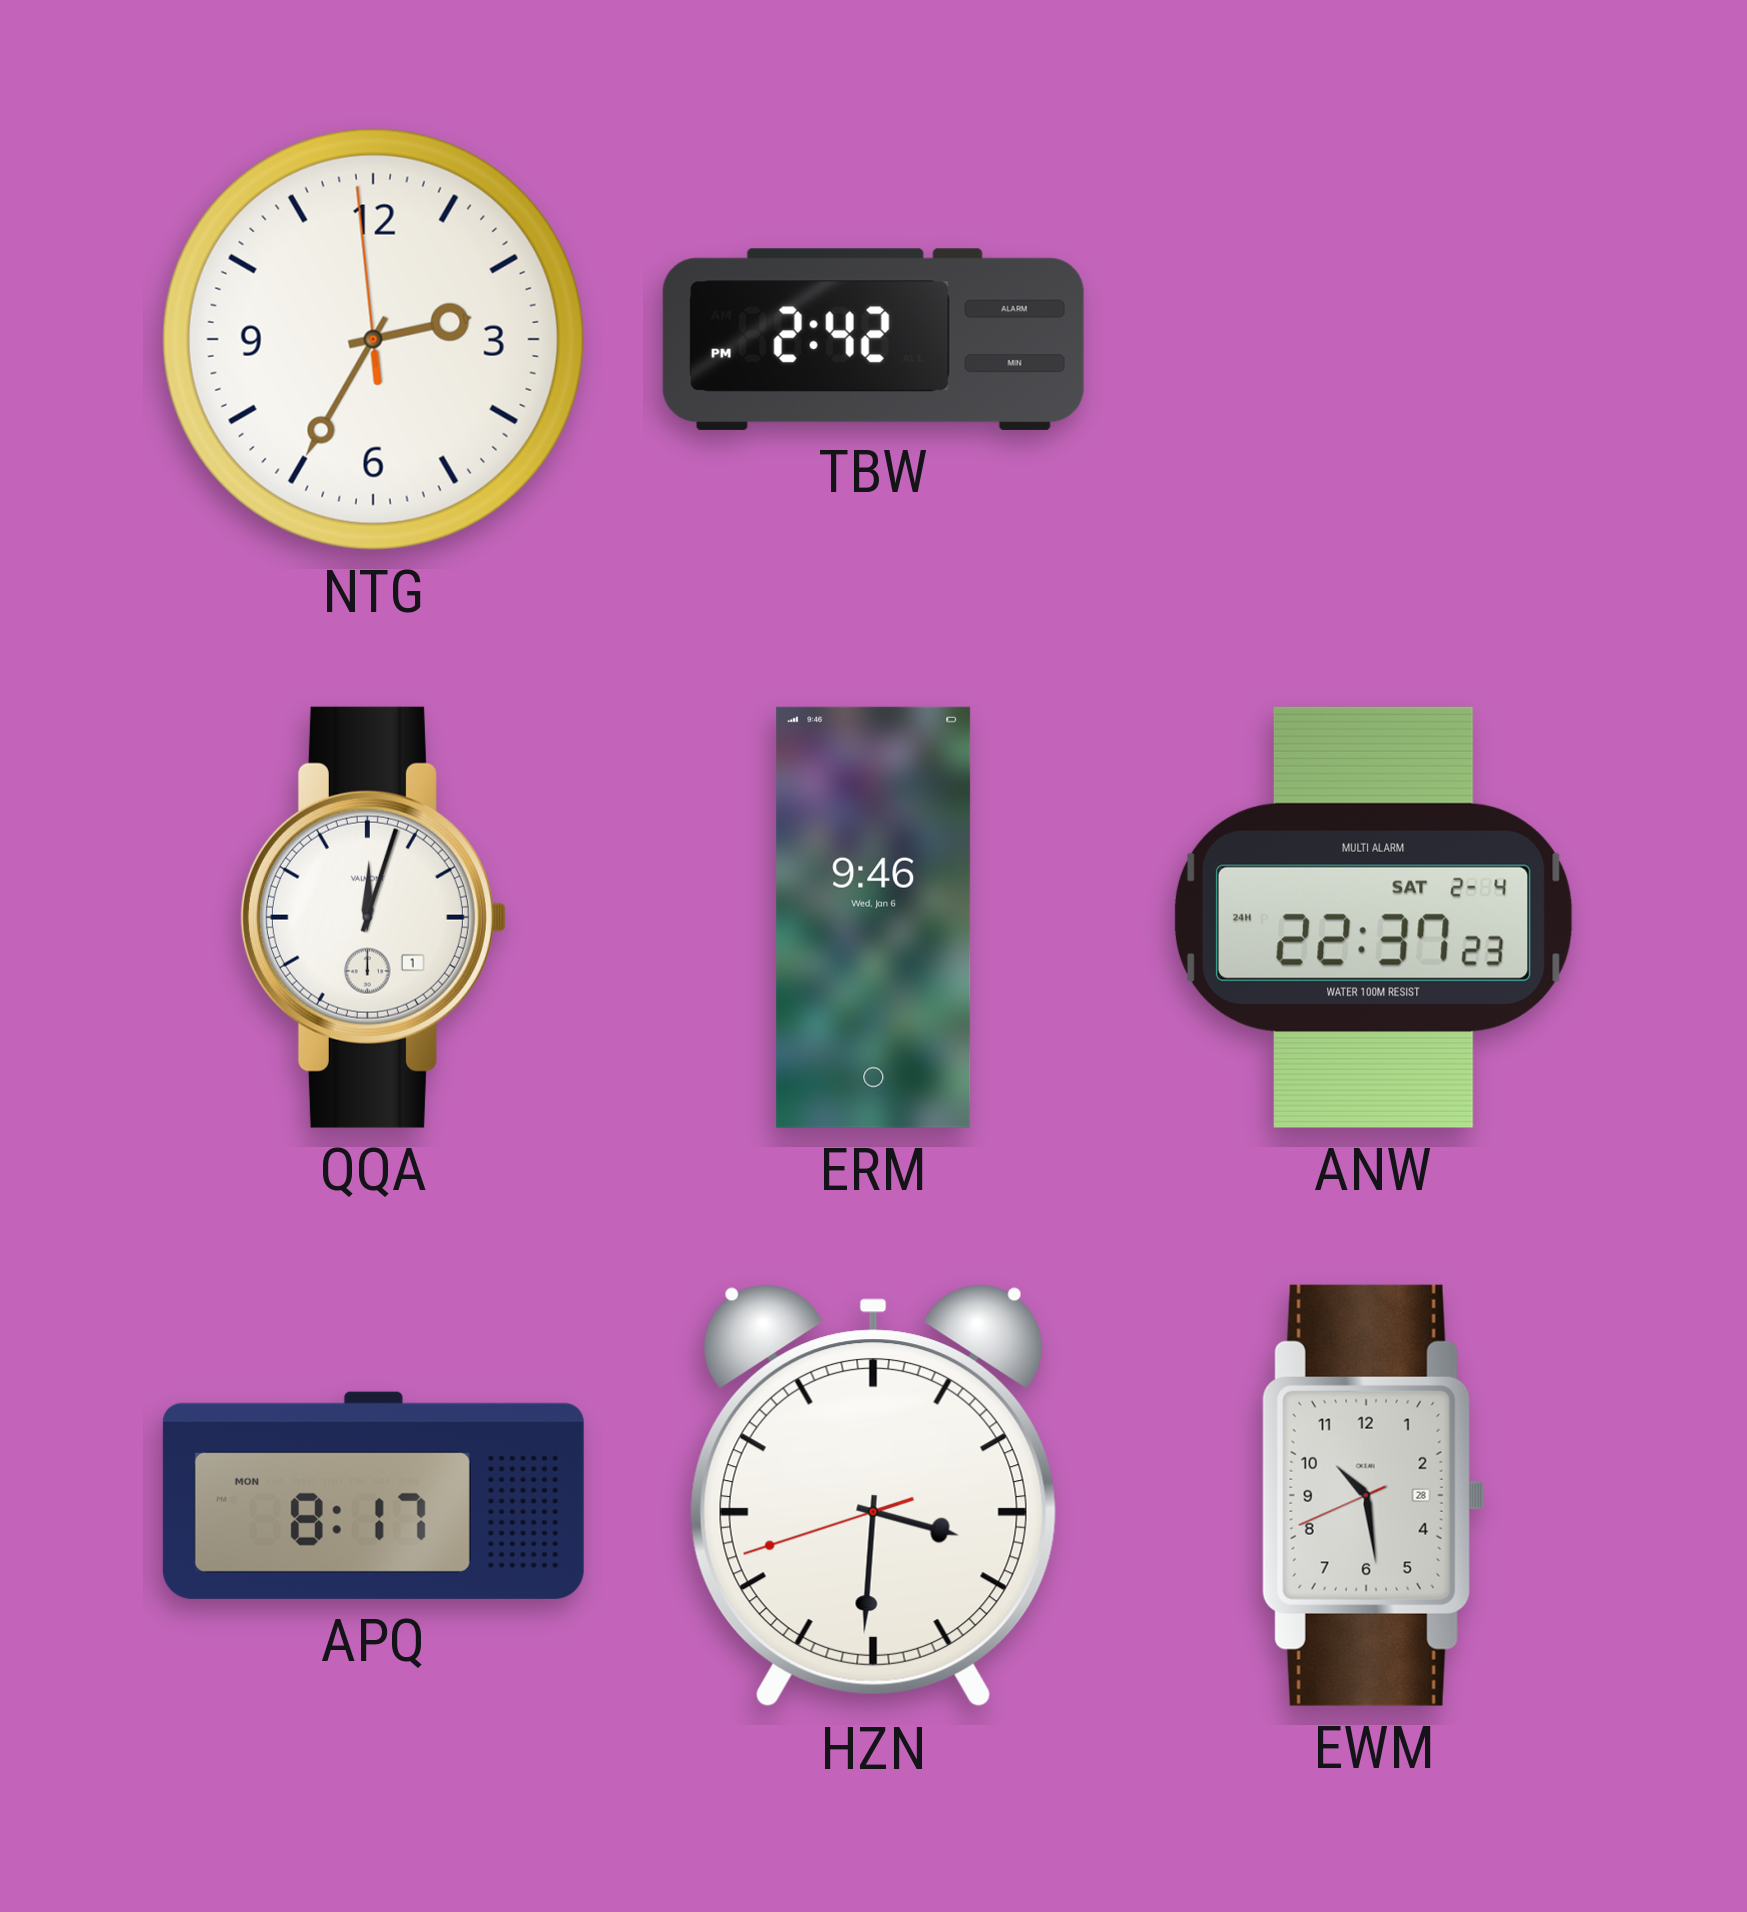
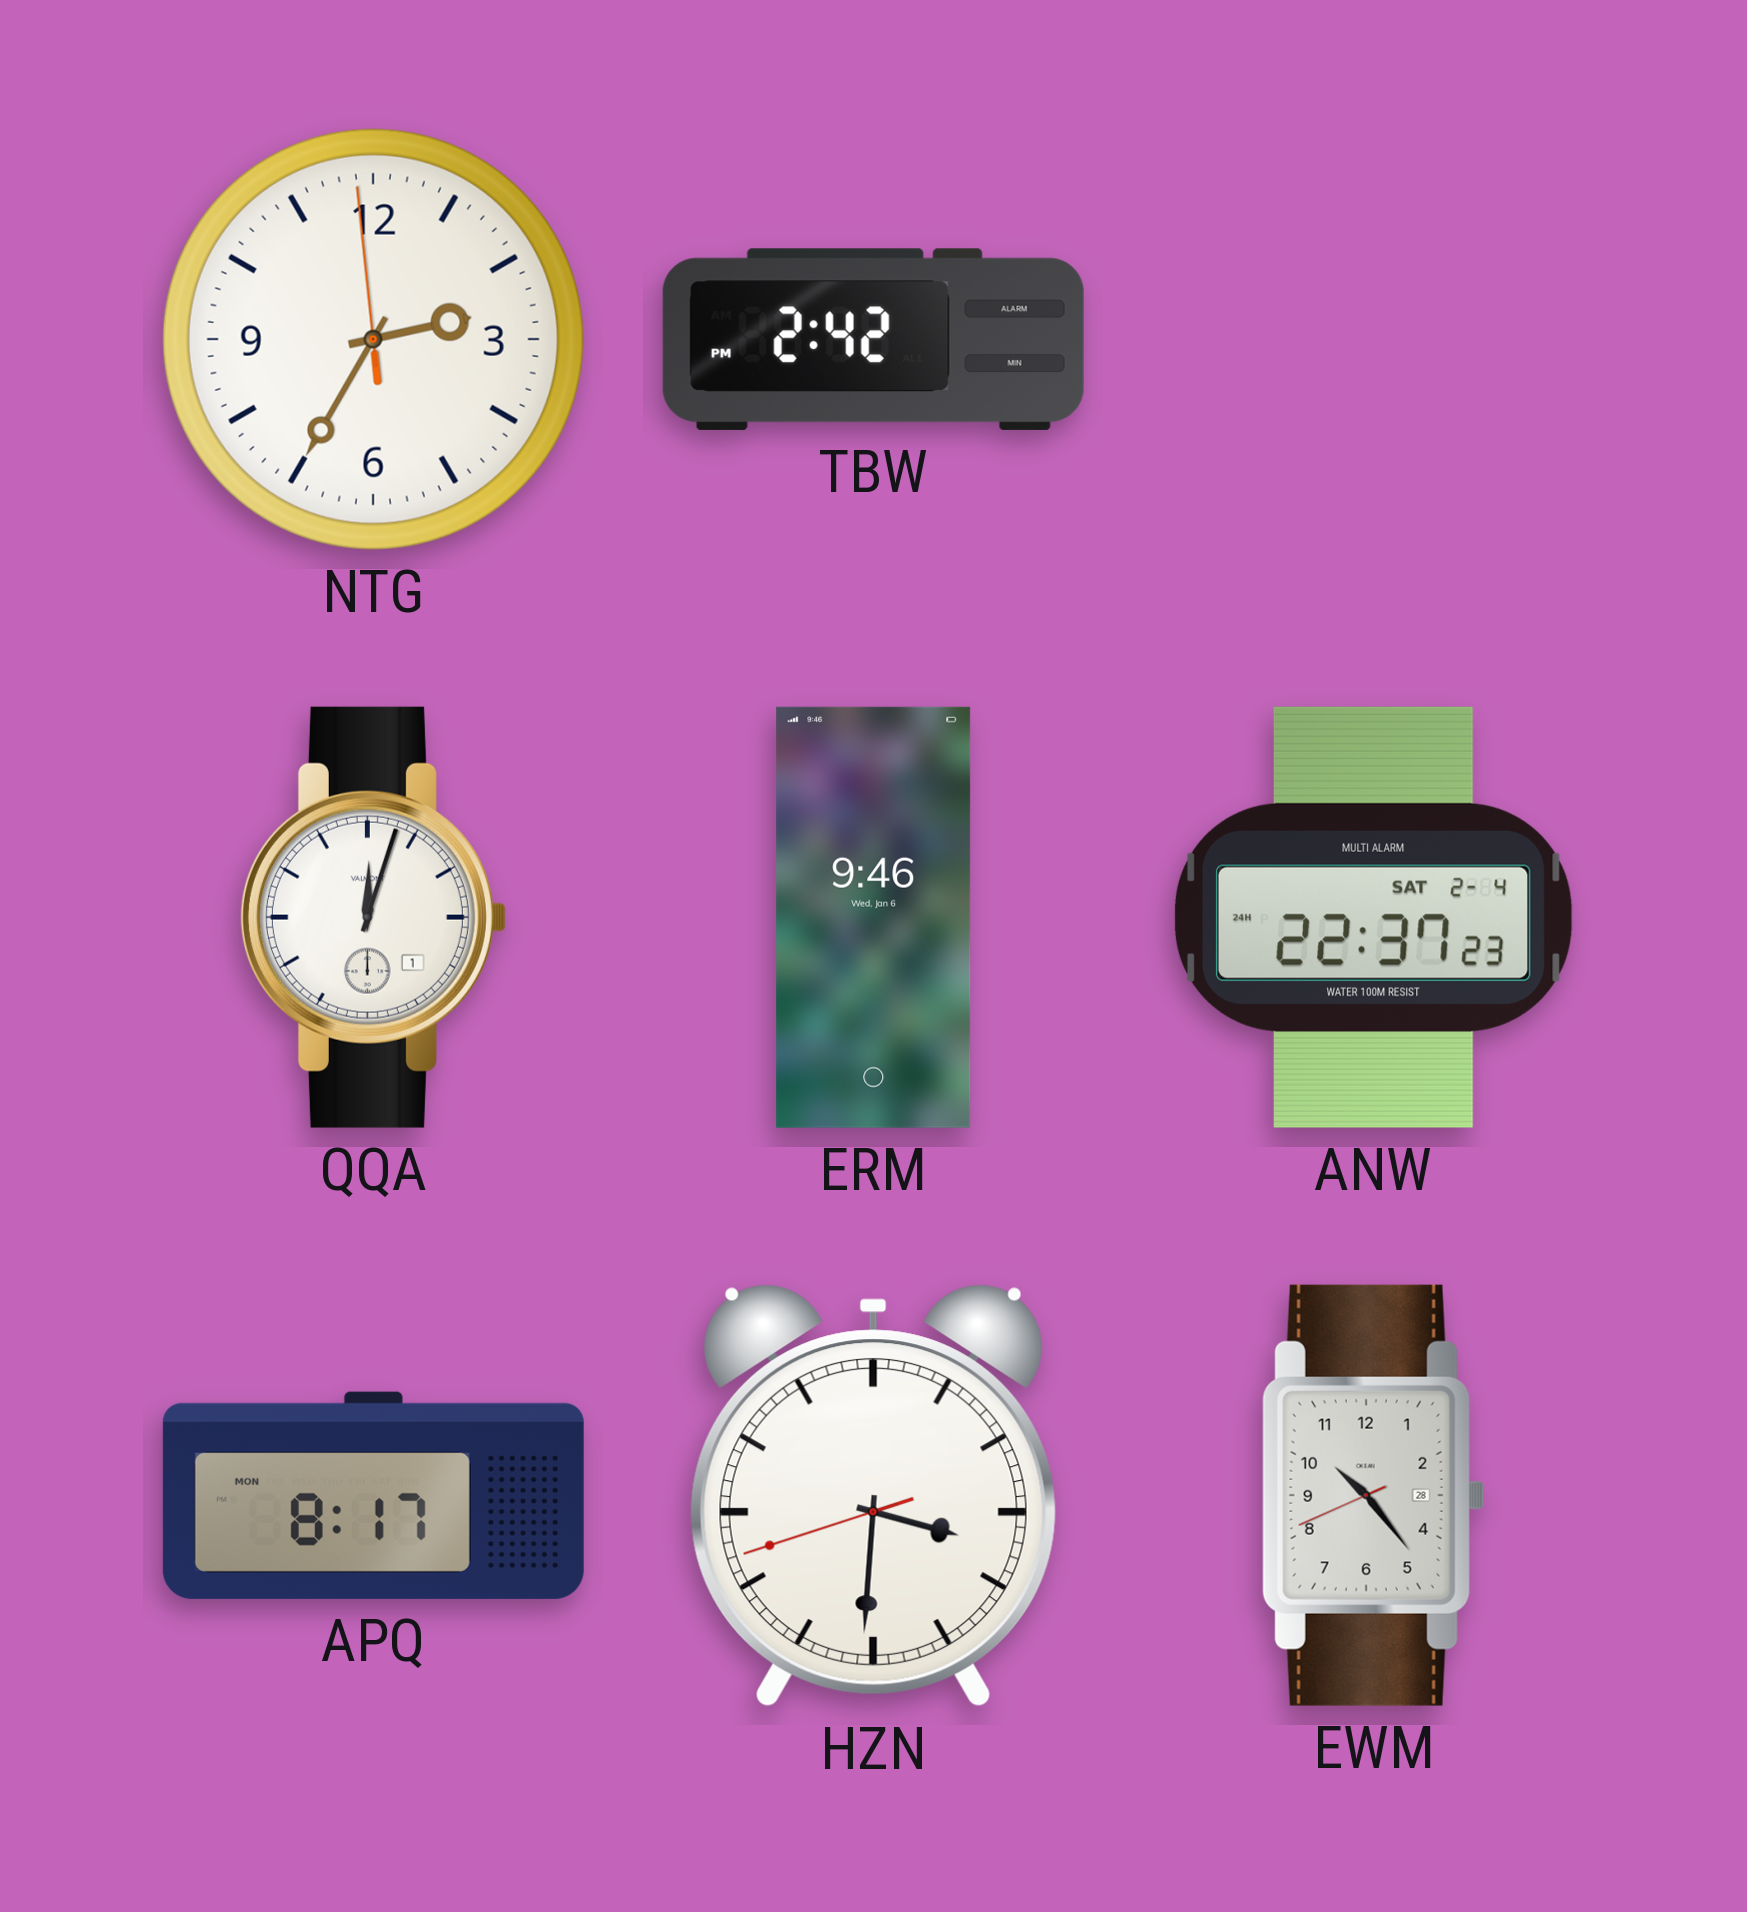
EWM: 10:28 -> 10:23 (1373, 1495)
